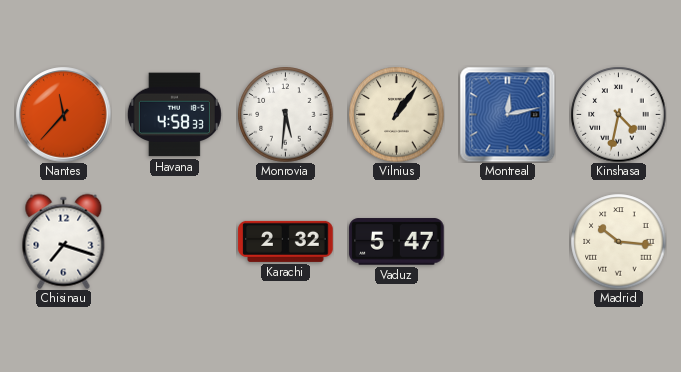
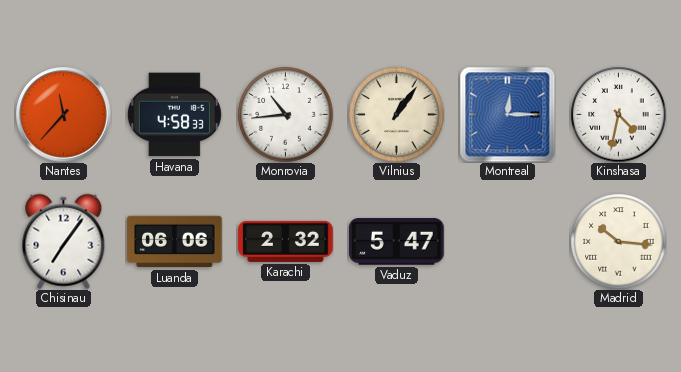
Monrovia: 5:31 -> 10:44 (285, 114)
Montreal: 12:13 -> 12:15 (507, 114)
Chisinau: 7:18 -> 7:06 (64, 241)
Luanda: none -> 06:06 (175, 242)
